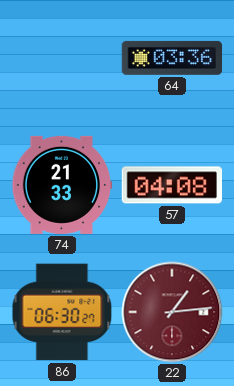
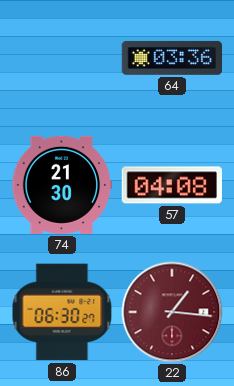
74: 21:33 -> 21:30 (62, 185)
22: 1:14 -> 1:16 (172, 312)
